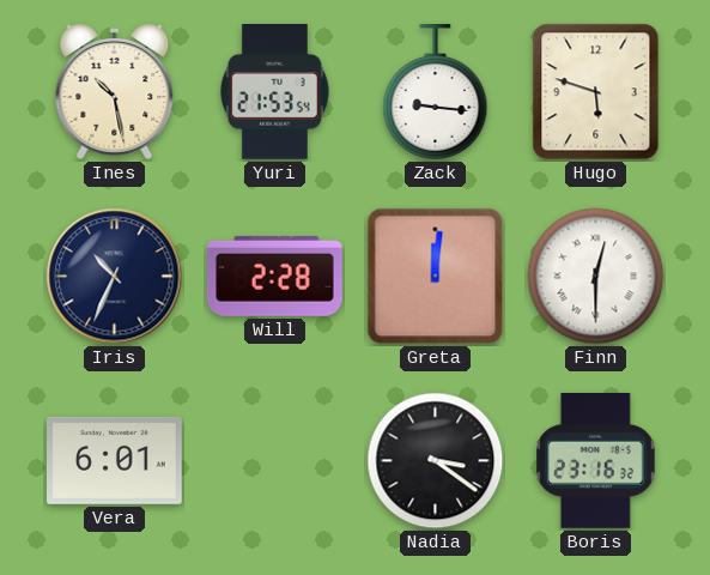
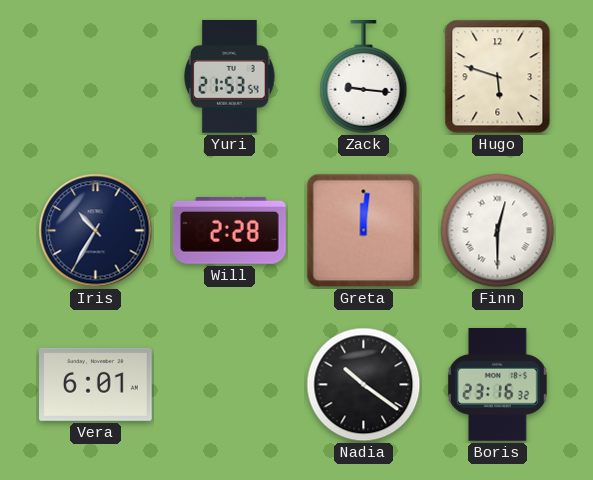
Ines: 10:28 -> none (115, 92)
Iris: 10:34 -> 10:35 (96, 231)
Nadia: 3:21 -> 10:21 (364, 385)
